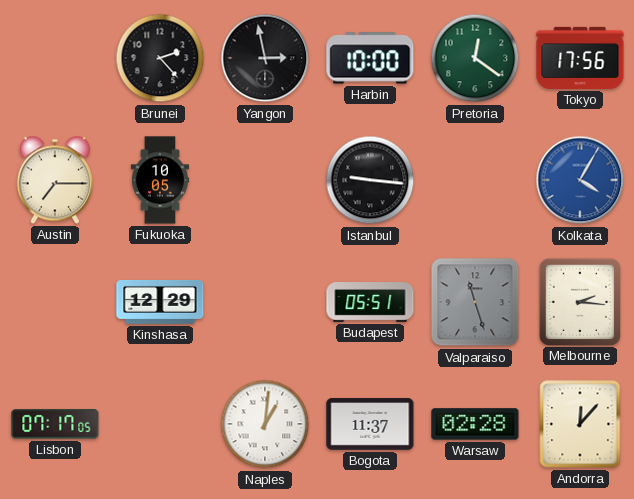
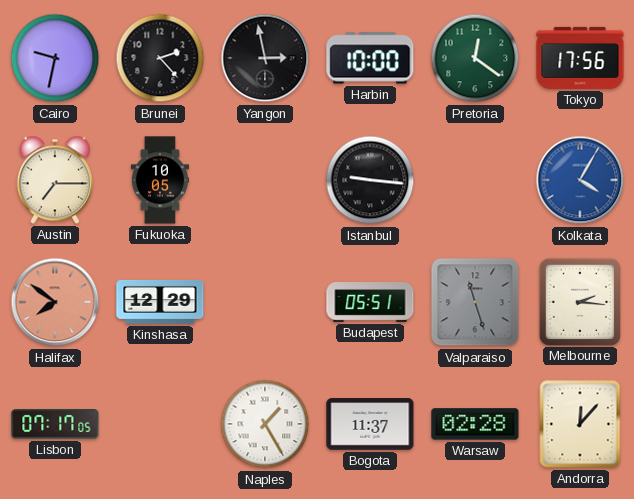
Cairo: none -> 9:32 (55, 58)
Halifax: none -> 7:51 (55, 302)
Naples: 1:01 -> 1:25 (265, 424)
